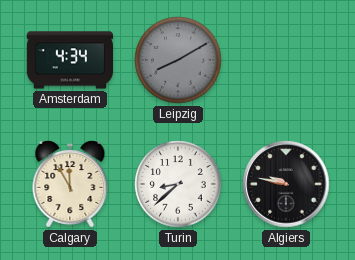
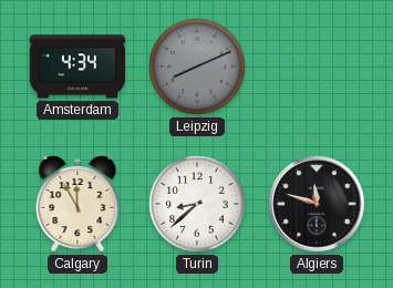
Leipzig: 8:10 -> 8:11 (197, 66)
Algiers: 9:47 -> 11:48 (317, 204)
